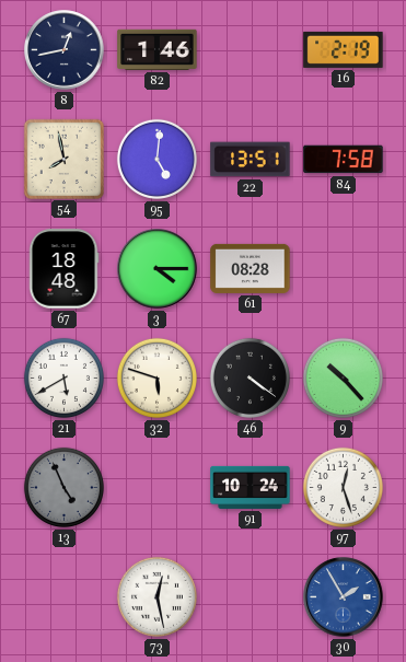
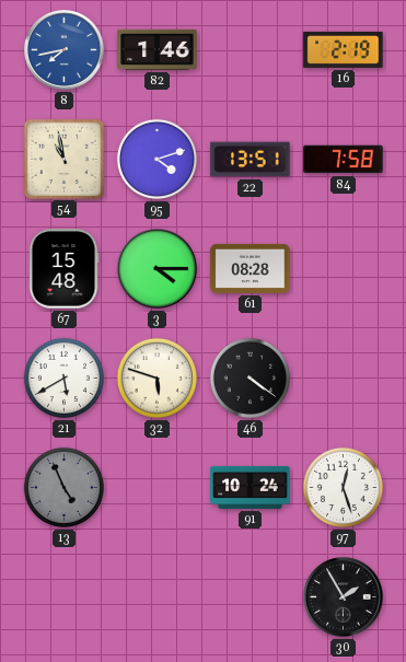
8: 12:43 -> 7:43 (65, 50)
8 dial: navy -> blue (65, 50)
54: 7:58 -> 10:58 (63, 159)
95: 5:01 -> 4:12 (156, 159)
67: 18:48 -> 15:48 (63, 269)
9: 10:23 -> none (343, 378)
73: 12:28 -> none (156, 596)
30 dial: blue -> black (344, 597)
